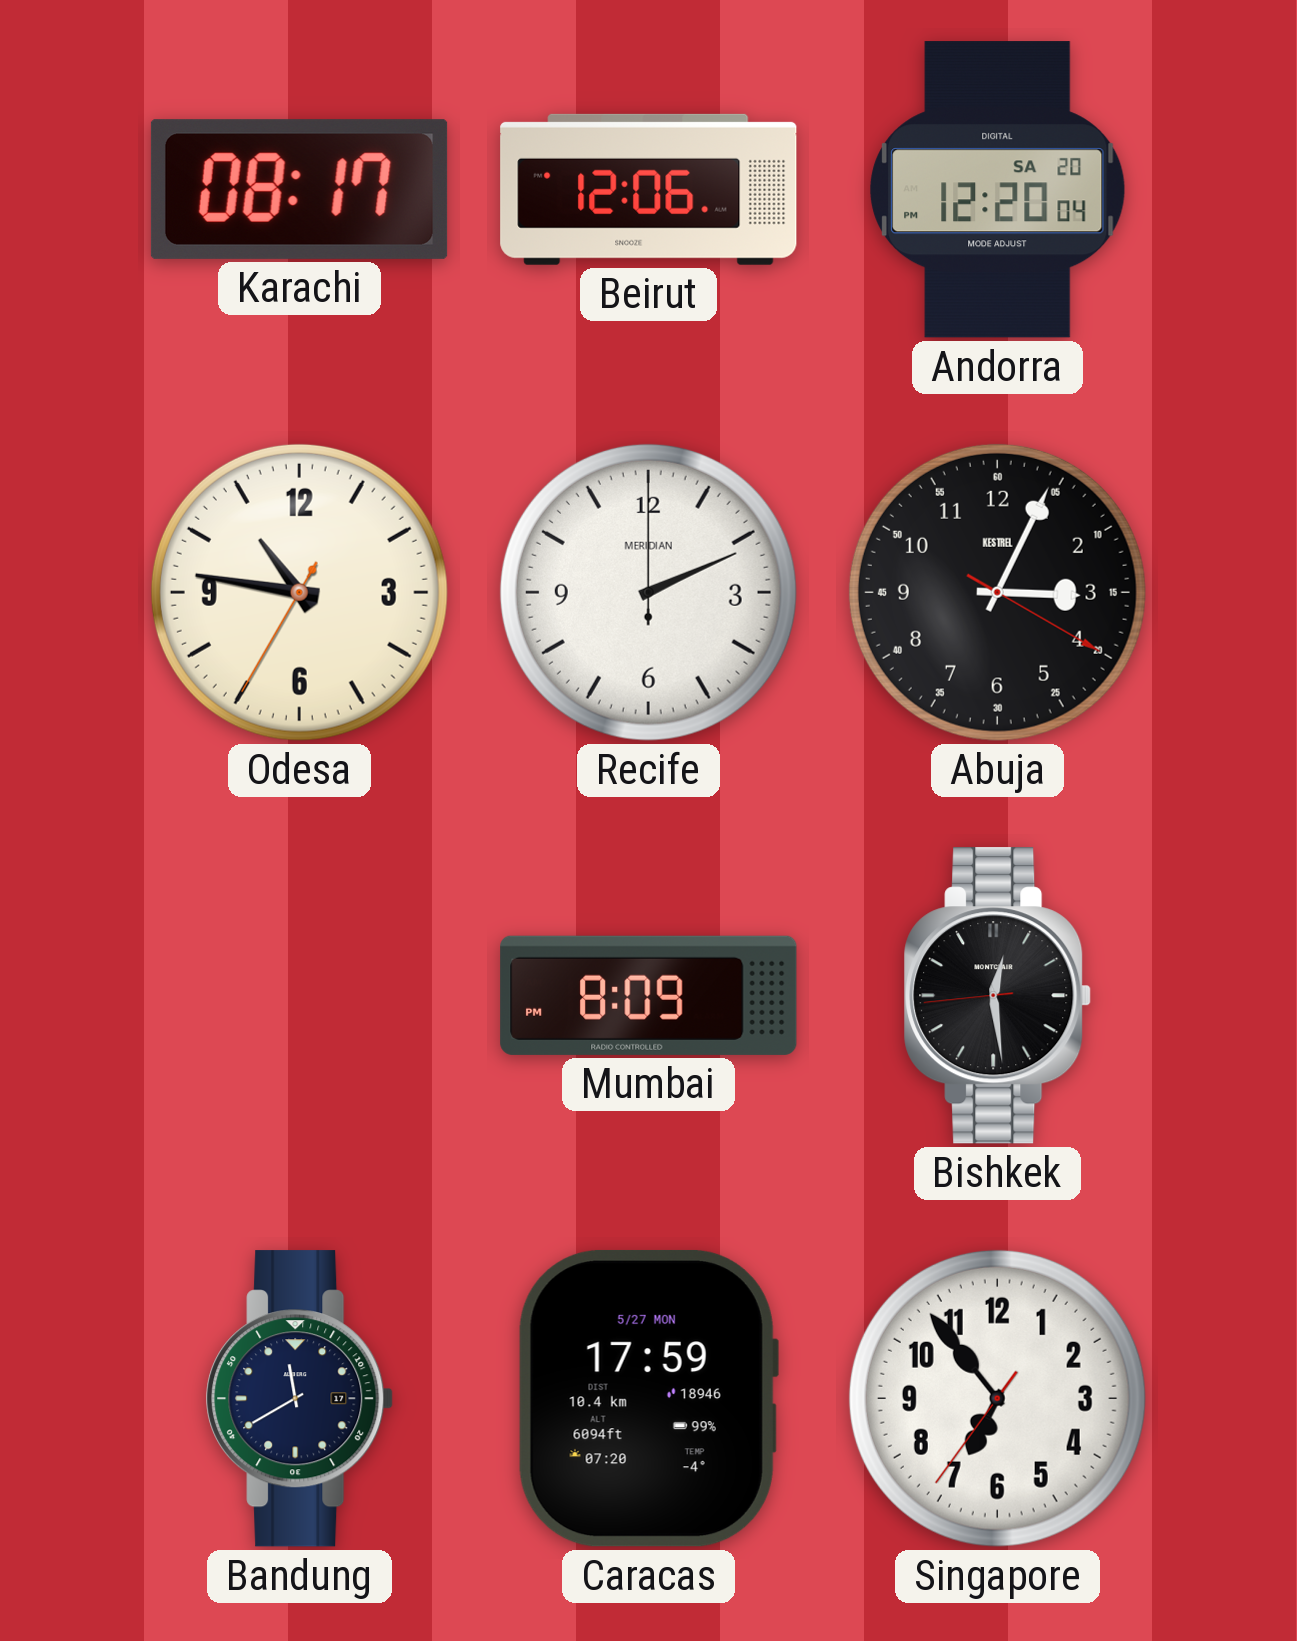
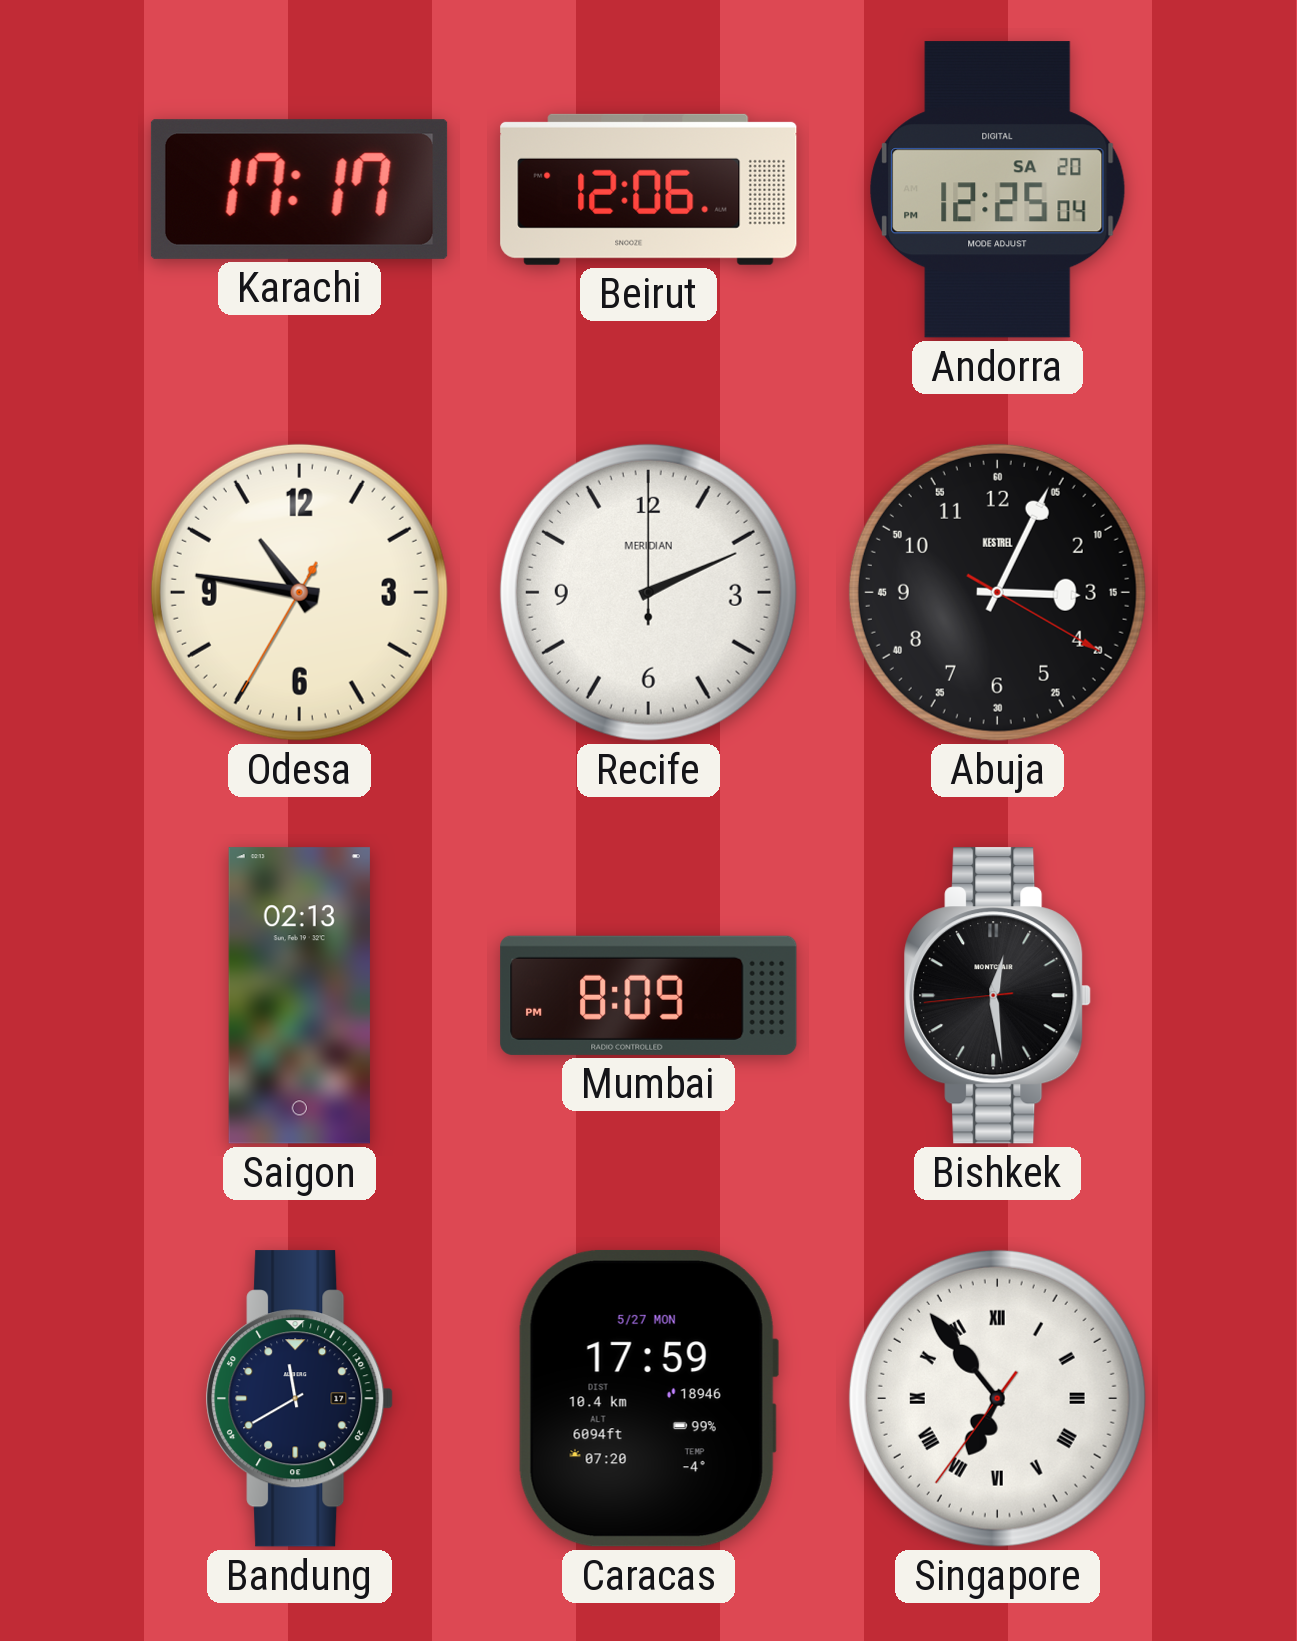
Karachi: 08:17 -> 17:17 (299, 189)
Andorra: 12:20 -> 12:25 (998, 190)
Saigon: none -> 02:13 (299, 996)
Singapore numerals: Arabic -> Roman (997, 1398)
